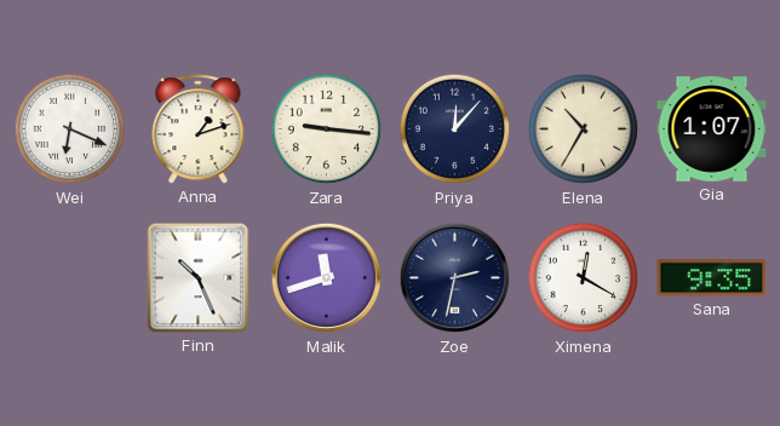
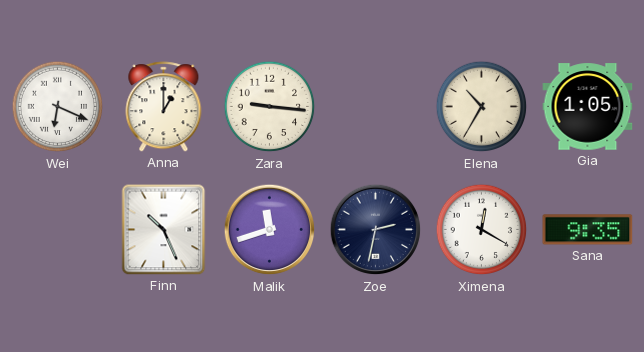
Anna: 1:12 -> 1:00 (164, 107)
Priya: 12:07 -> none (455, 129)
Gia: 1:07 -> 1:05 (588, 107)
